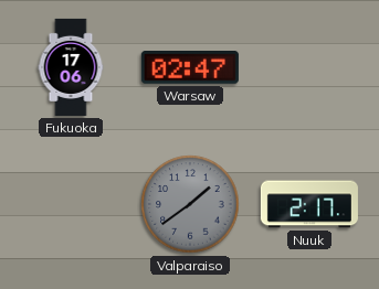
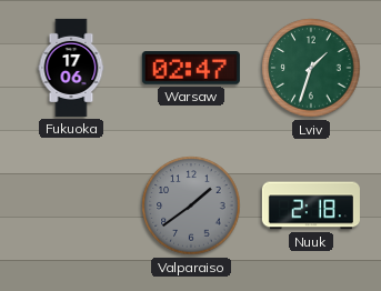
Lviv: none -> 1:33 (311, 68)
Nuuk: 2:17 -> 2:18 (311, 205)
